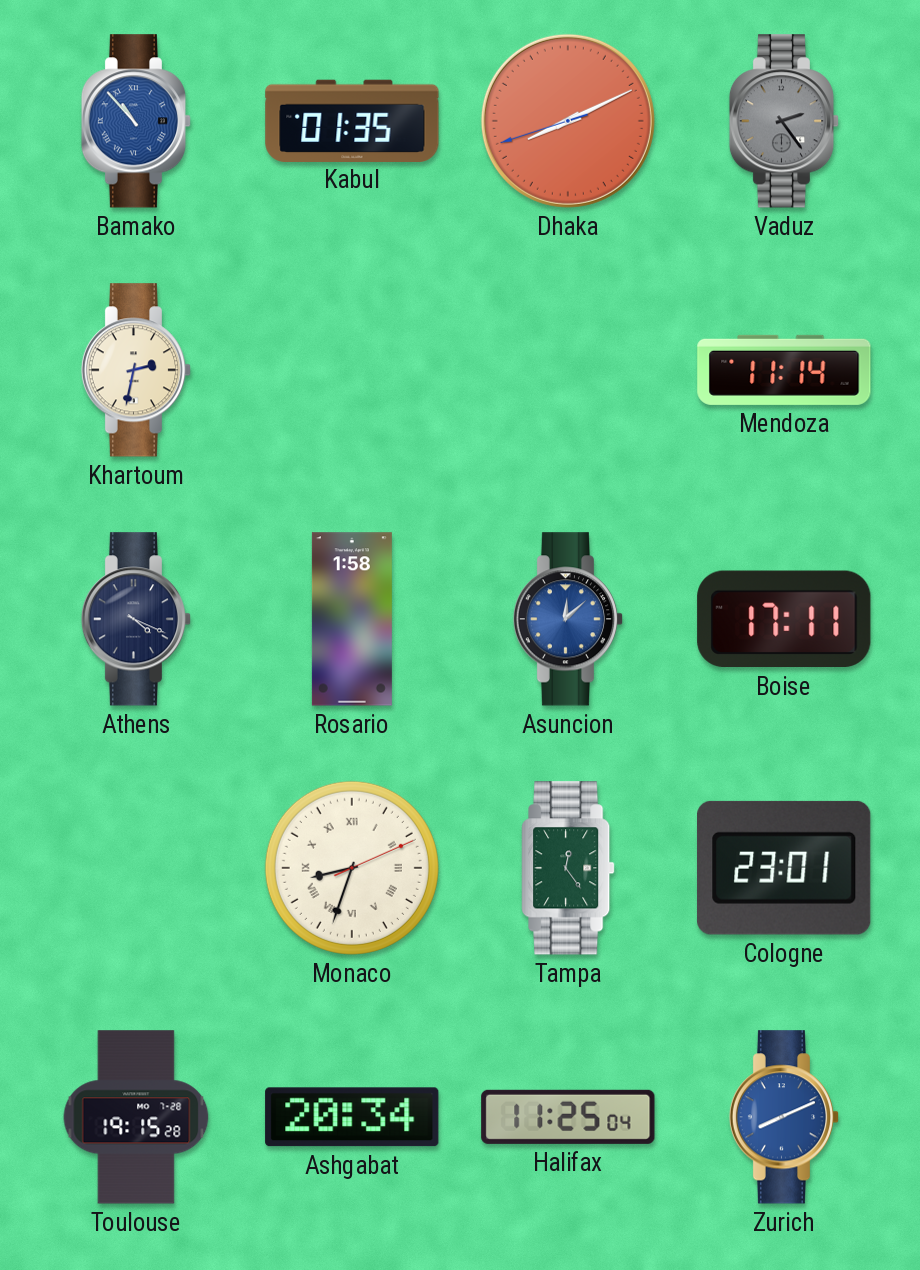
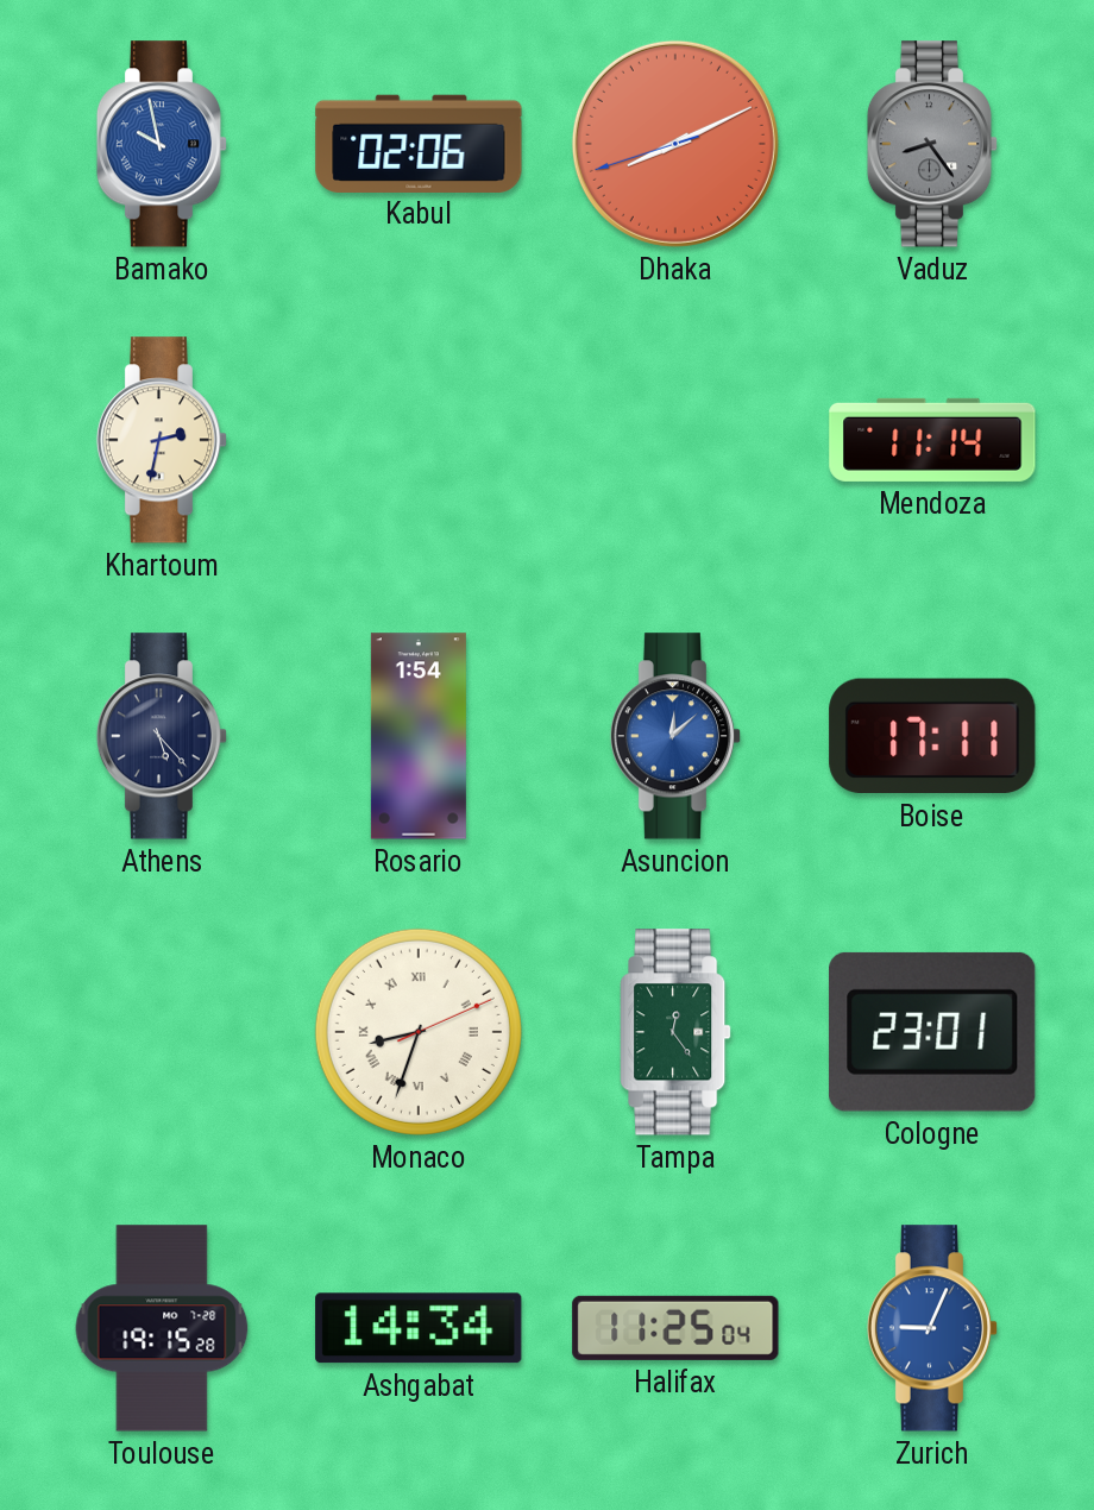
Bamako: 10:53 -> 9:58 (162, 144)
Kabul: 01:35 -> 02:06 (419, 143)
Vaduz: 2:24 -> 8:24 (932, 144)
Athens: 4:19 -> 5:23 (162, 736)
Rosario: 1:58 -> 1:54 (419, 736)
Ashgabat: 20:34 -> 14:34 (419, 1328)
Zurich: 8:11 -> 9:04 (932, 1328)
